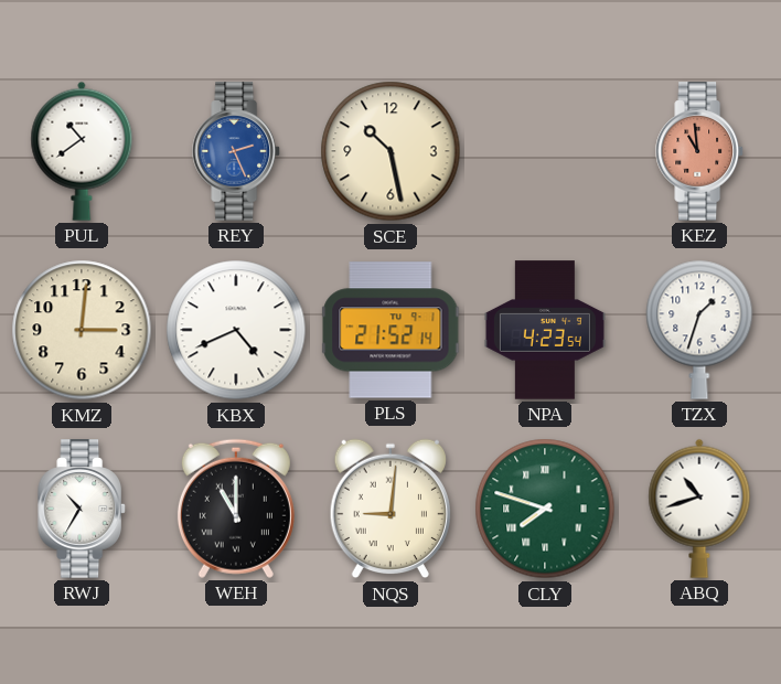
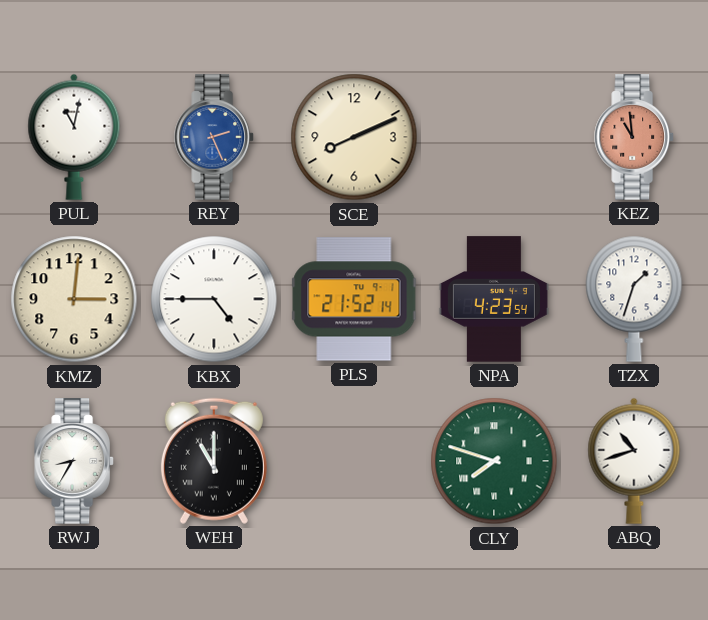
PUL: 10:39 -> 11:02 (74, 137)
SCE: 10:28 -> 8:11 (354, 137)
KBX: 4:41 -> 4:45 (214, 299)
RWJ: 10:35 -> 8:35 (74, 461)
NQS: 9:01 -> none (390, 509)
